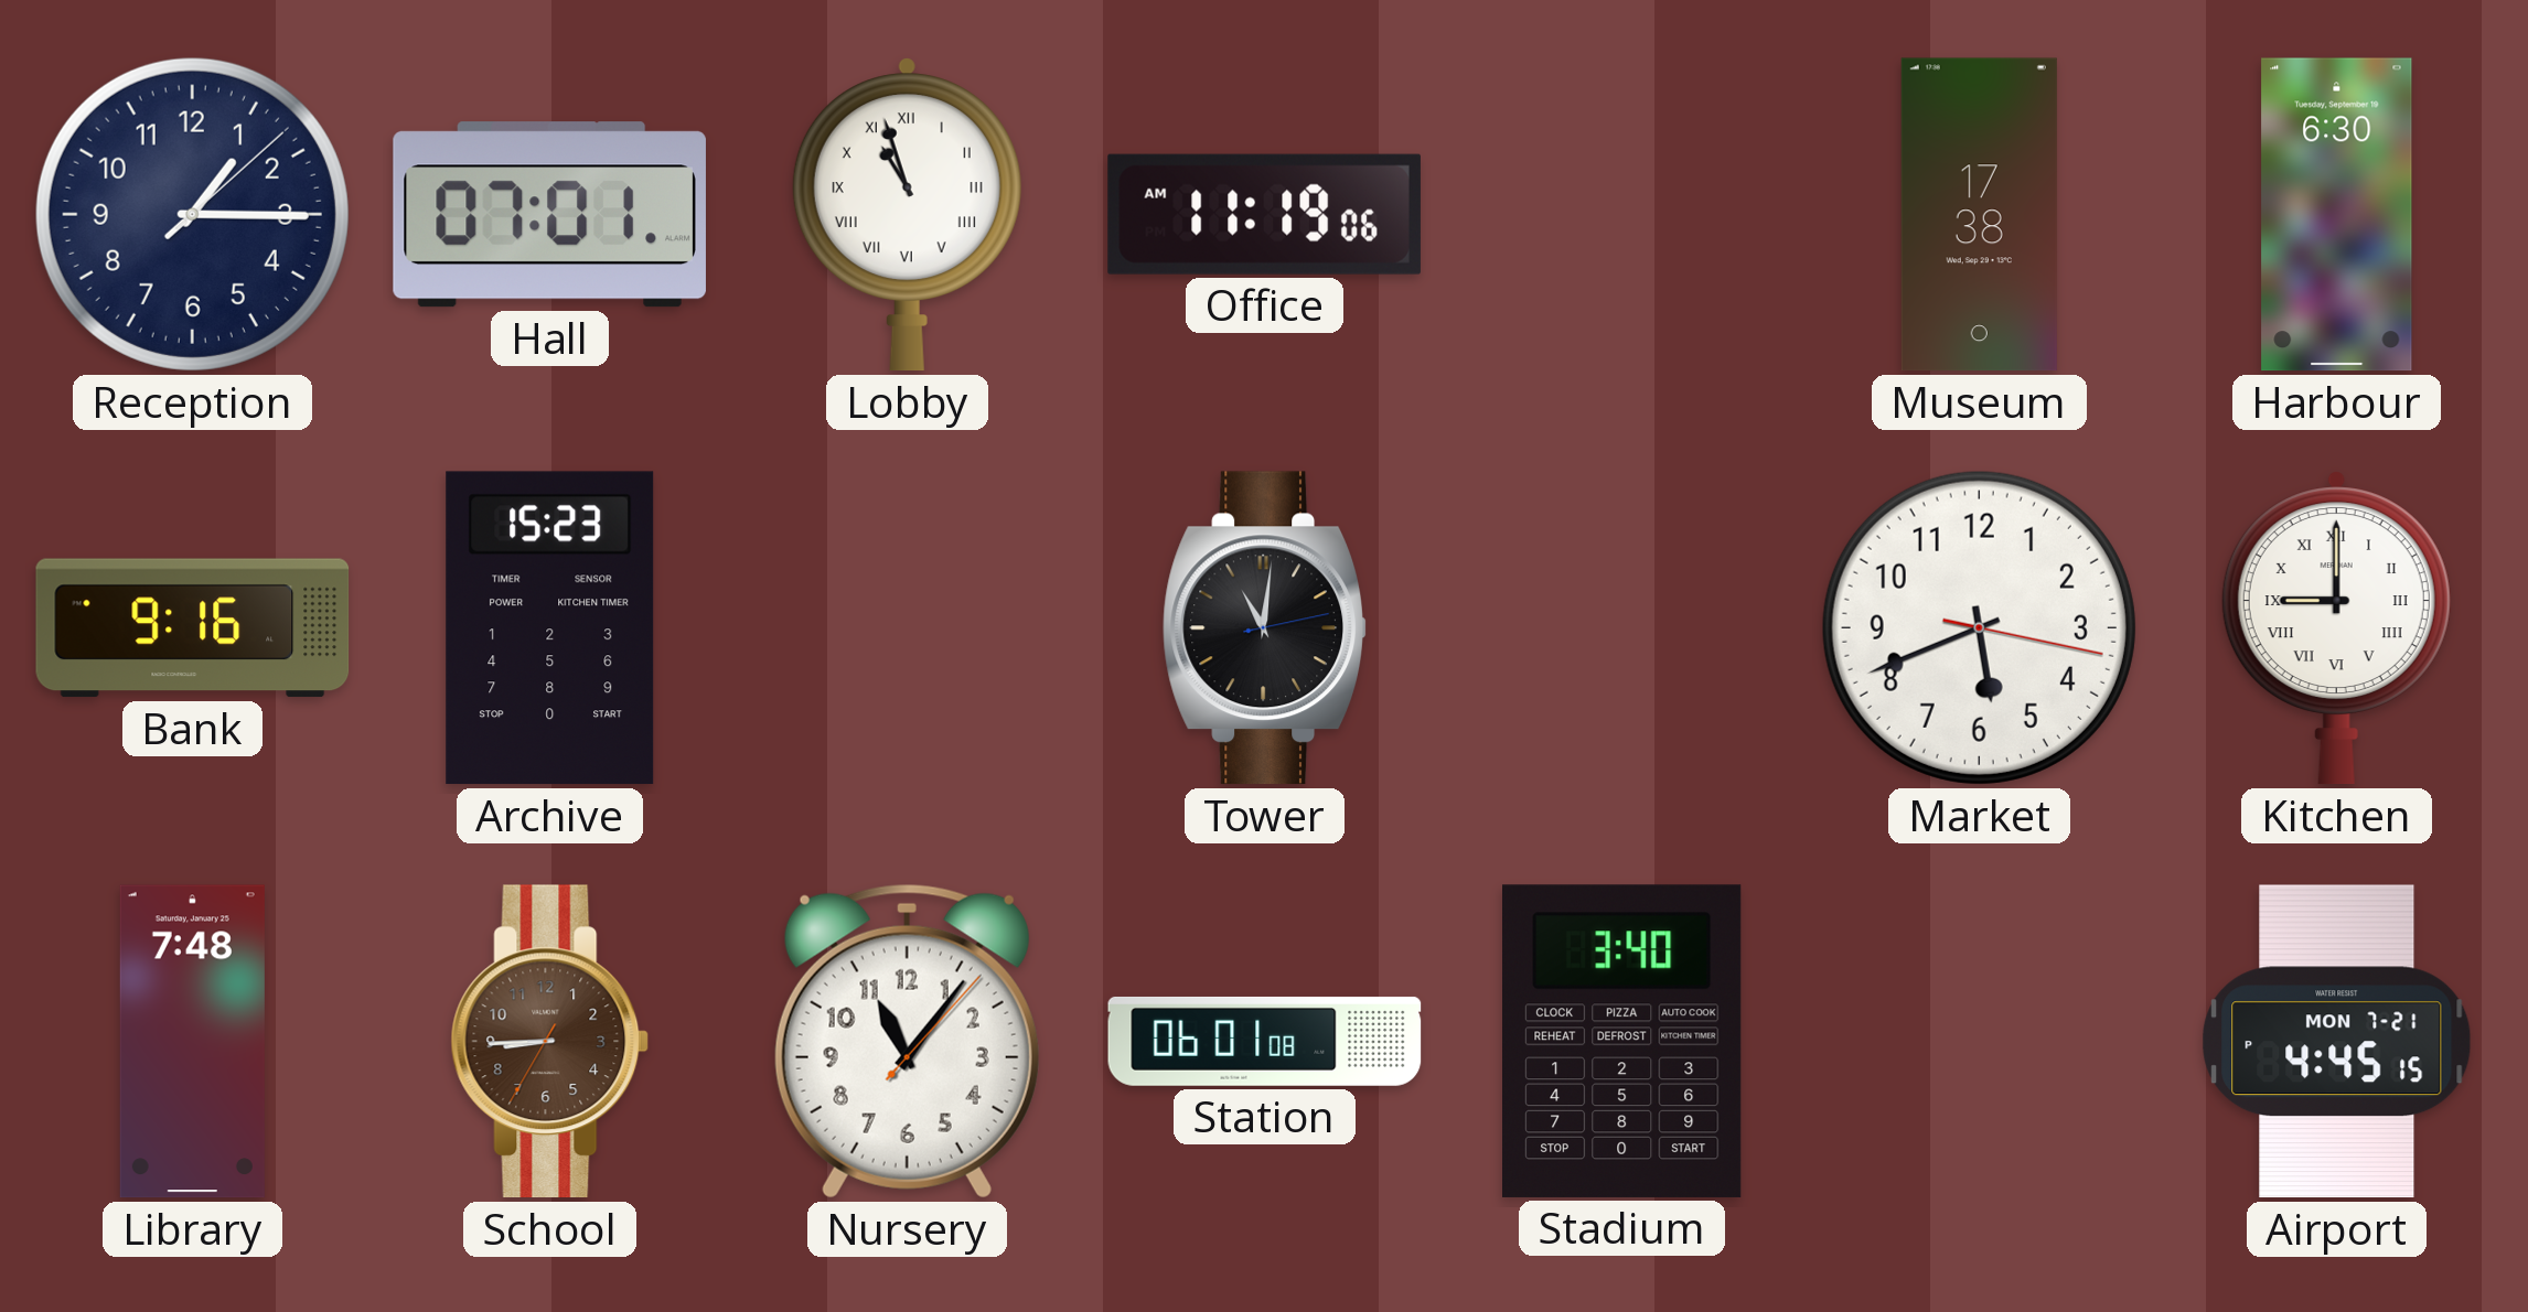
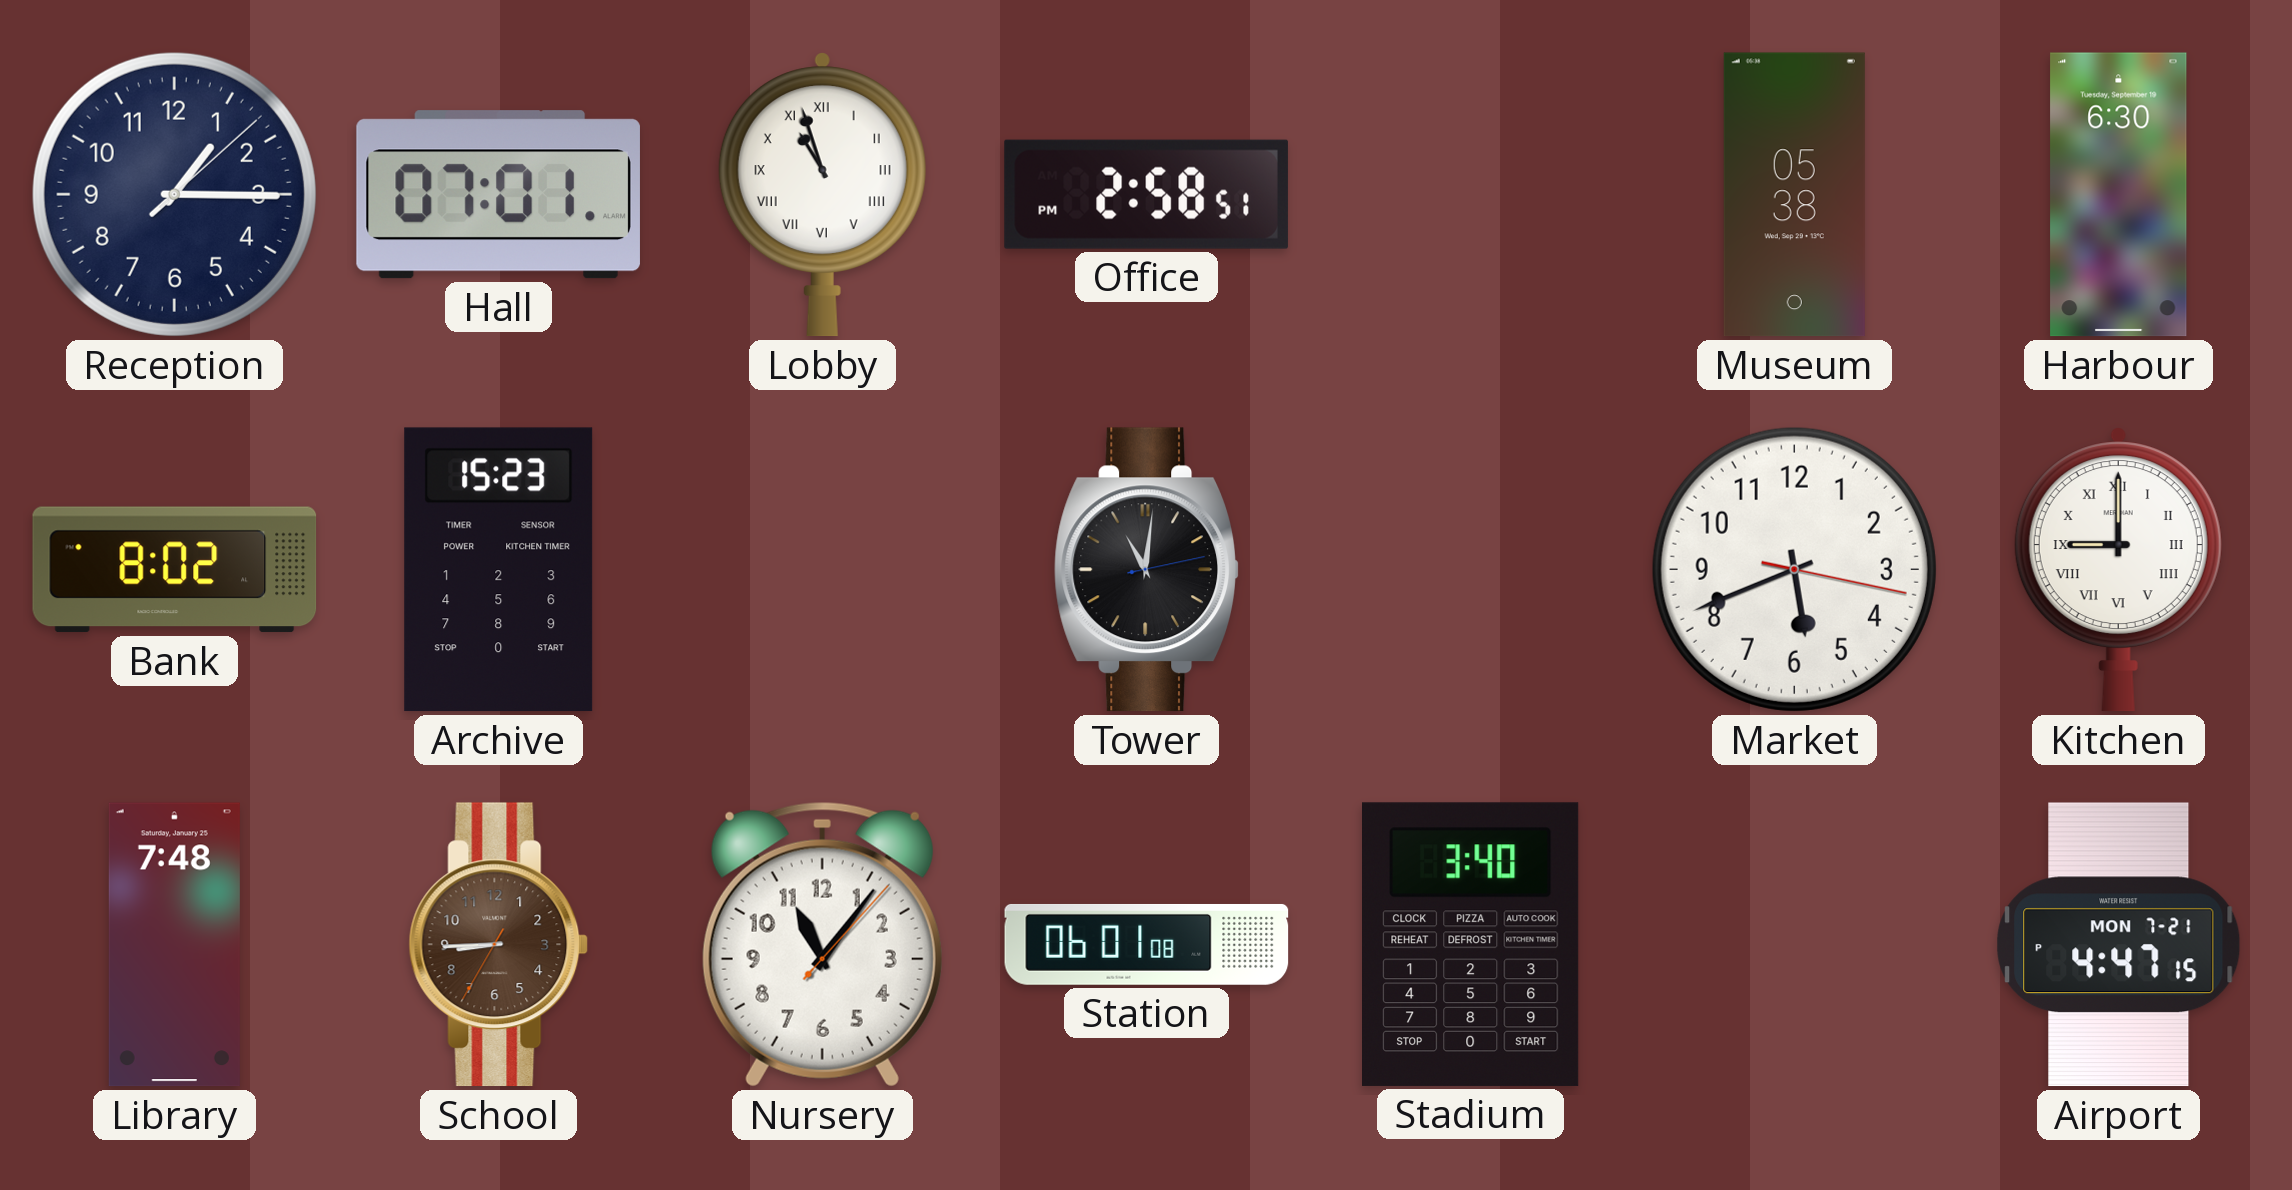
Office: 11:19 -> 2:58 (1146, 194)
Museum: 17:38 -> 05:38 (1794, 195)
Bank: 9:16 -> 8:02 (175, 570)
Airport: 4:45 -> 4:47 (2119, 945)
